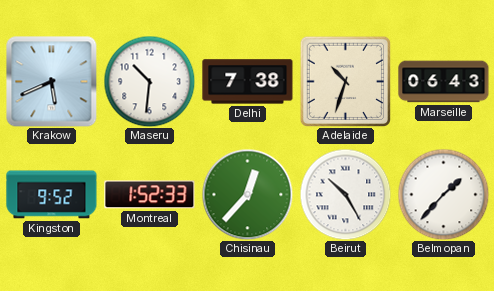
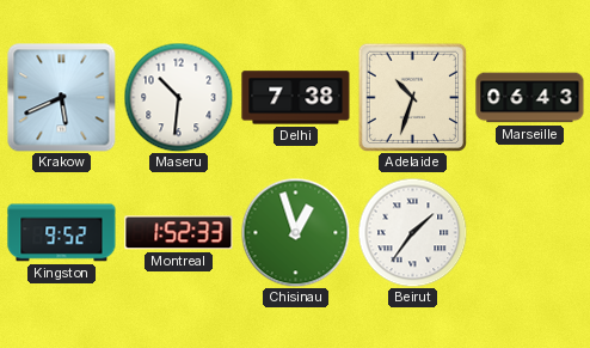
Chisinau: 12:37 -> 12:57 (295, 232)
Beirut: 10:25 -> 1:36 (412, 232)
Belmopan: 1:37 -> none (443, 194)
